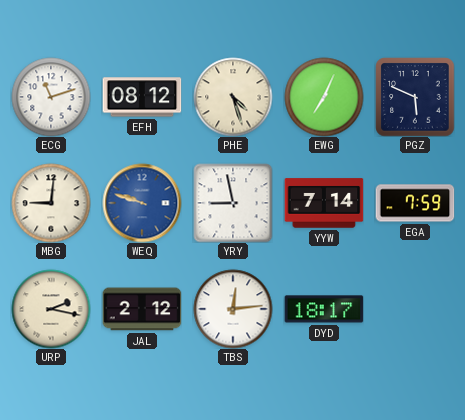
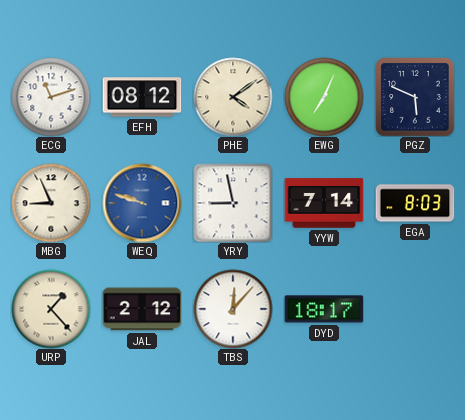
PHE: 4:27 -> 4:09 (233, 97)
MBG: 9:01 -> 8:56 (51, 203)
EGA: 7:59 -> 8:03 (415, 203)
URP: 2:17 -> 1:23 (51, 309)
TBS: 12:14 -> 12:07 (233, 309)
